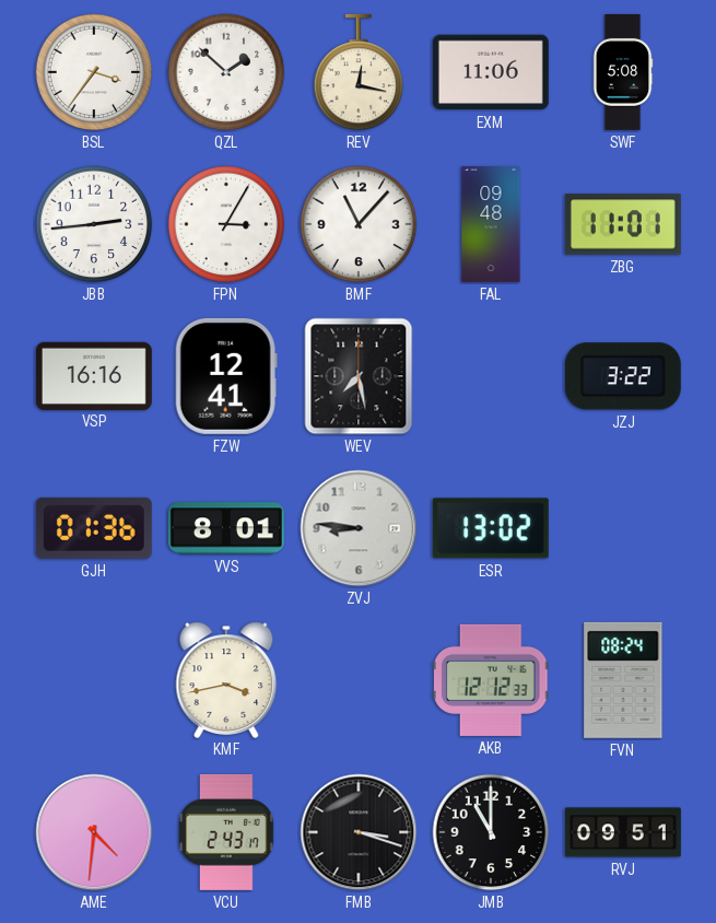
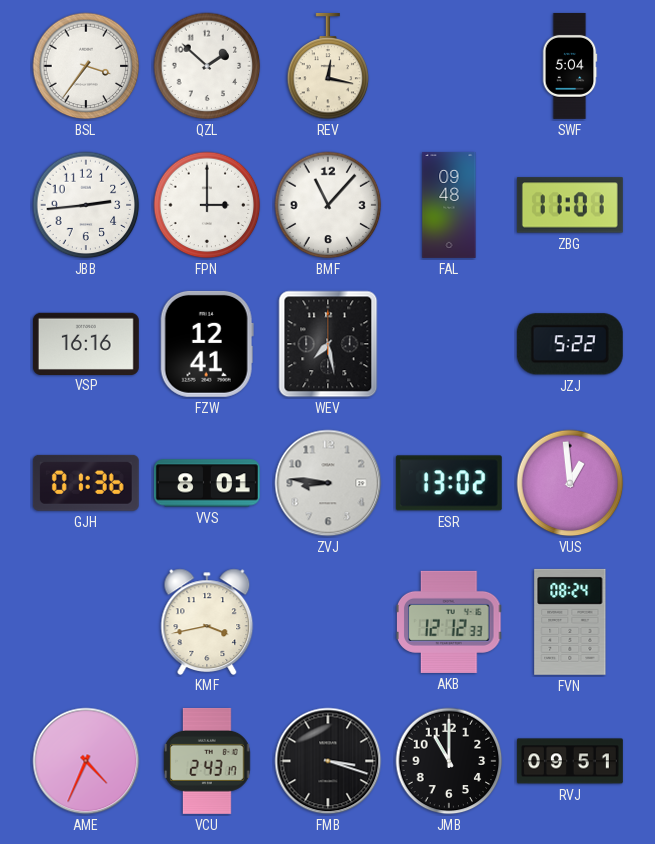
EXM: 11:06 -> none (491, 72)
SWF: 5:08 -> 5:04 (570, 66)
FPN: 3:05 -> 3:00 (207, 205)
JZJ: 3:22 -> 5:22 (570, 344)
VUS: none -> 12:59 (570, 483)
AME: 4:31 -> 4:34 (86, 761)
